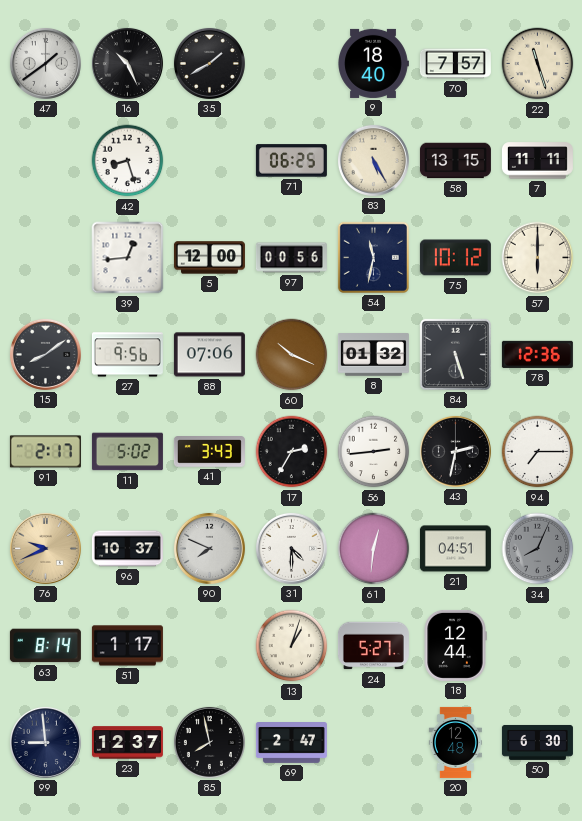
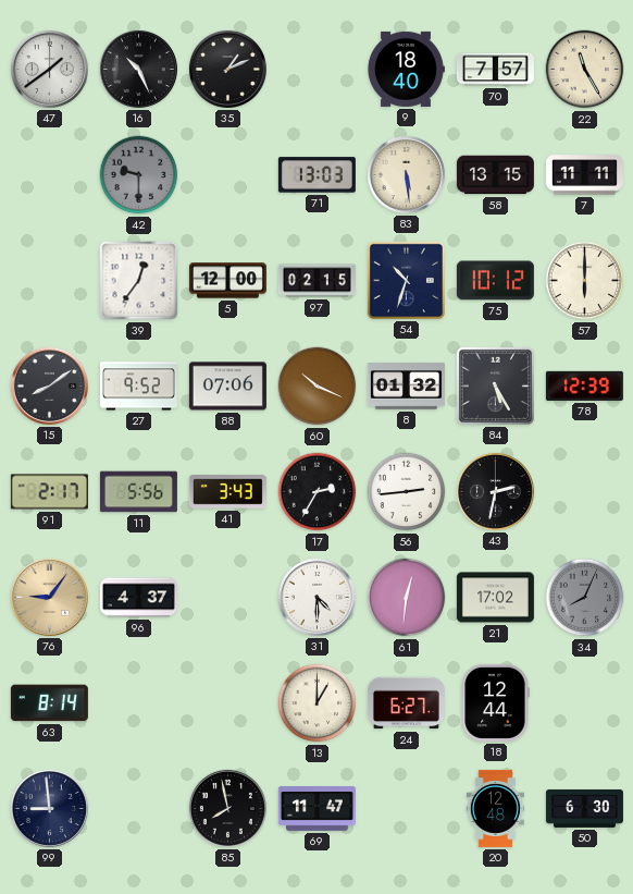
35: 1:40 -> 1:11 (227, 69)
22: 11:27 -> 11:25 (585, 70)
42: 8:27 -> 9:30 (139, 175)
42 dial: white -> grey (139, 175)
71: 06:25 -> 13:03 (316, 175)
83: 5:25 -> 5:29 (406, 174)
39: 12:44 -> 12:36 (139, 281)
97: 00:56 -> 02:15 (316, 281)
54: 11:32 -> 10:33 (406, 280)
27: 9:56 -> 9:52 (138, 387)
84: 5:27 -> 5:25 (495, 385)
78: 12:36 -> 12:39 (584, 385)
11: 5:02 -> 5:56 (138, 492)
94: 7:15 -> none (538, 452)
76: 9:41 -> 9:06 (49, 597)
96: 10:37 -> 4:37 (138, 598)
90: 7:49 -> none (209, 548)
21: 04:51 -> 17:02 (495, 598)
51: 1:17 -> none (127, 646)
13: 1:03 -> 1:00 (318, 703)
24: 5:27 -> 6:27 (406, 703)
23: 12:37 -> none (127, 743)
69: 2:47 -> 11:47 (316, 809)
